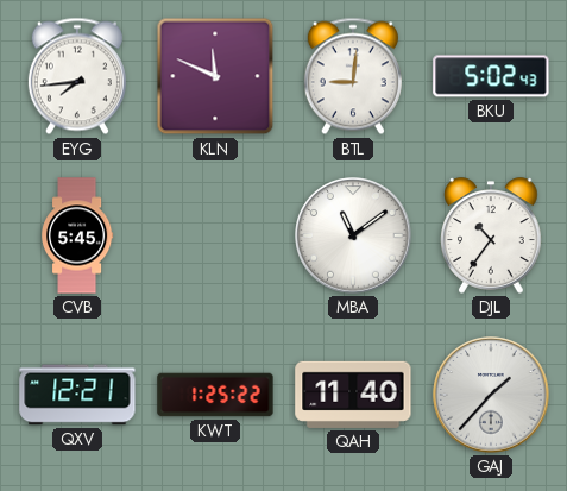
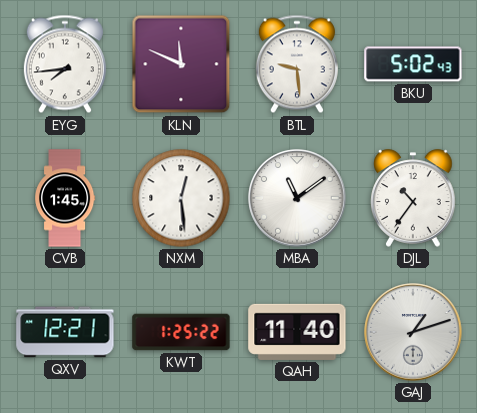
BTL: 9:01 -> 9:29 (297, 64)
CVB: 5:45 -> 1:45 (65, 198)
NXM: none -> 12:29 (181, 198)
GAJ: 1:37 -> 1:12 (413, 332)
